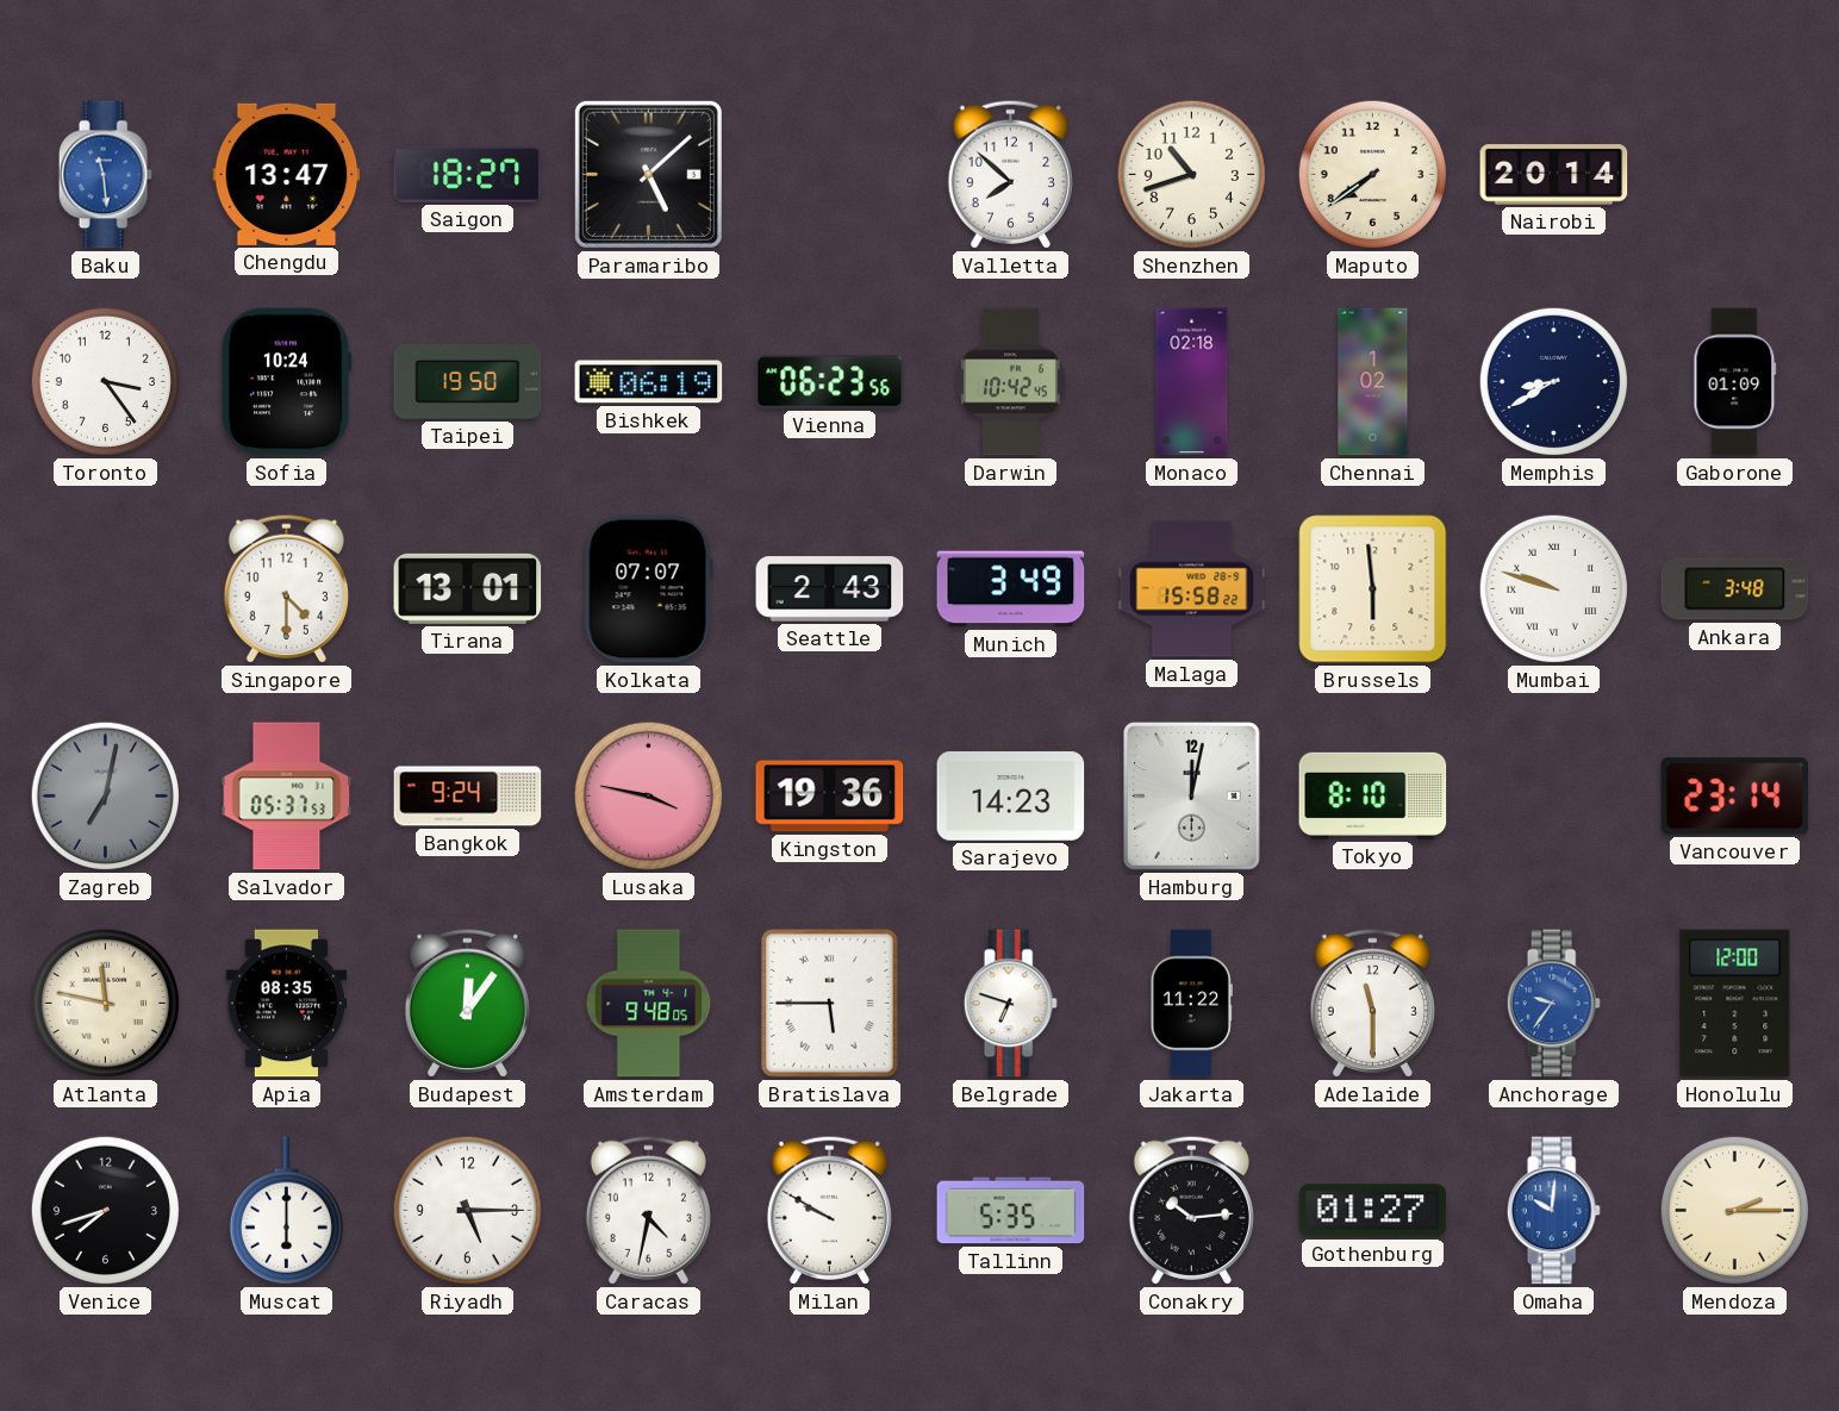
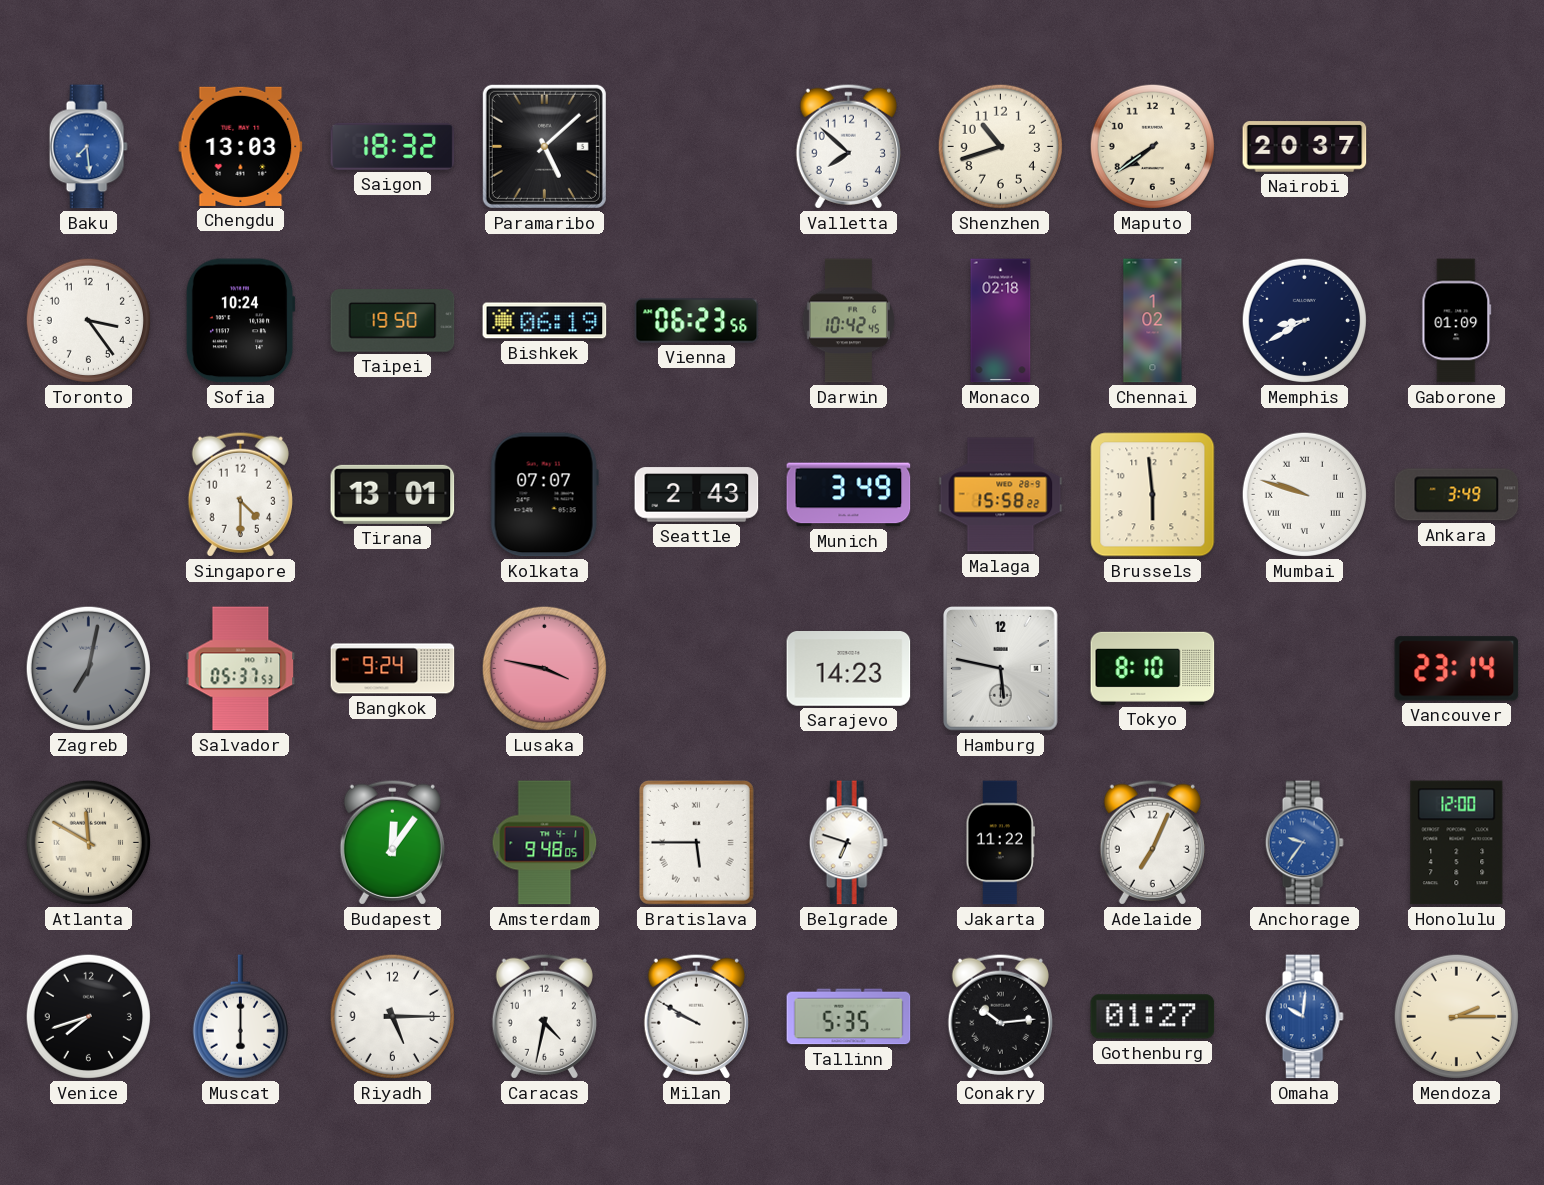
Baku: 11:29 -> 7:29 (88, 147)
Chengdu: 13:47 -> 13:03 (241, 146)
Saigon: 18:27 -> 18:32 (393, 146)
Nairobi: 20:14 -> 20:37 (1305, 147)
Ankara: 3:48 -> 3:49 (1457, 495)
Kingston: 19:36 -> none (830, 797)
Hamburg: 12:02 -> 5:47 (1001, 669)
Atlanta: 11:47 -> 11:50 (88, 842)
Apia: 08:35 -> none (287, 1004)
Adelaide: 11:30 -> 7:04 (1152, 842)
